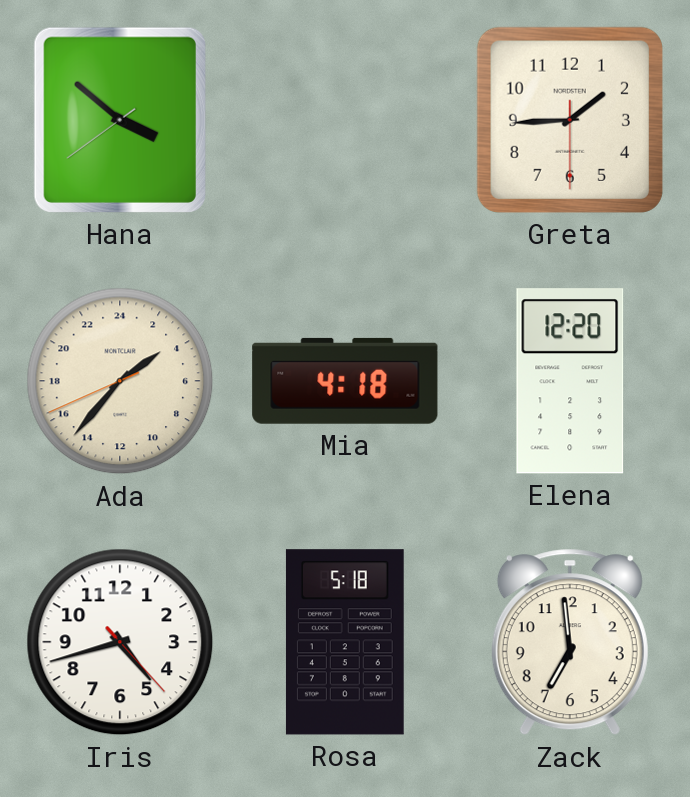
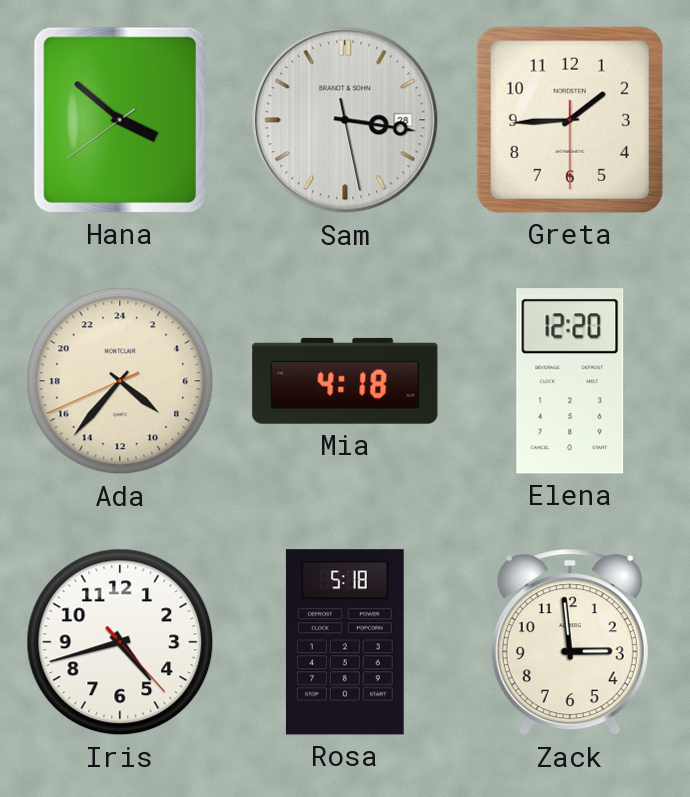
Sam: none -> 3:16 (345, 120)
Ada: 3:36 -> 8:36 (120, 381)
Zack: 6:59 -> 2:59 (570, 642)
